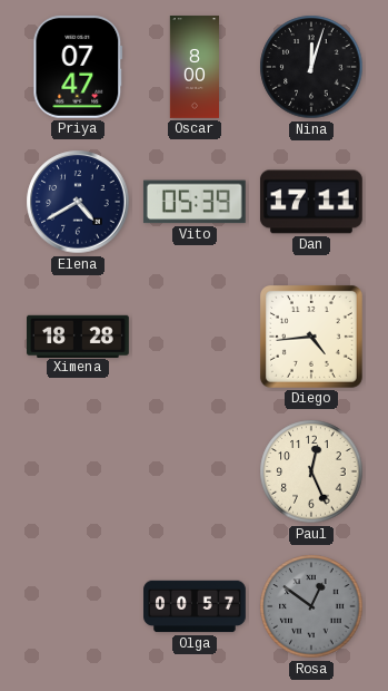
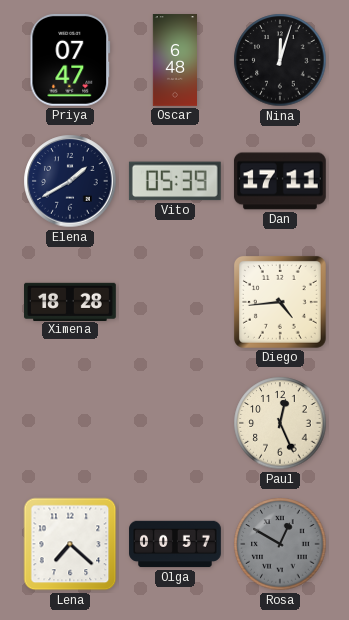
Oscar: 8:00 -> 6:48 (174, 60)
Elena: 4:40 -> 1:40 (70, 181)
Lena: none -> 7:22 (70, 544)
Rosa: 12:51 -> 12:50 (280, 544)
